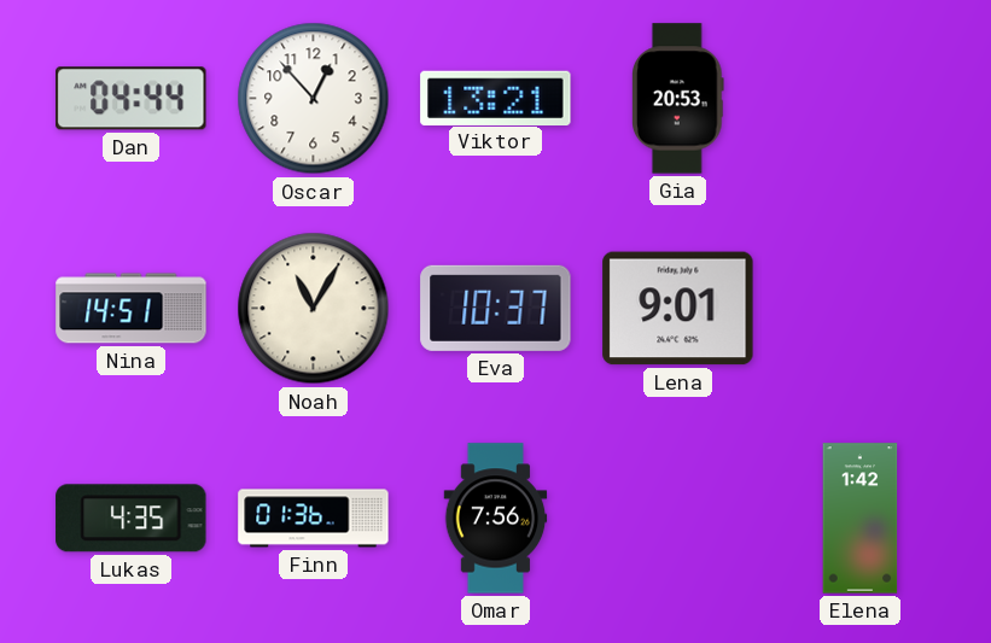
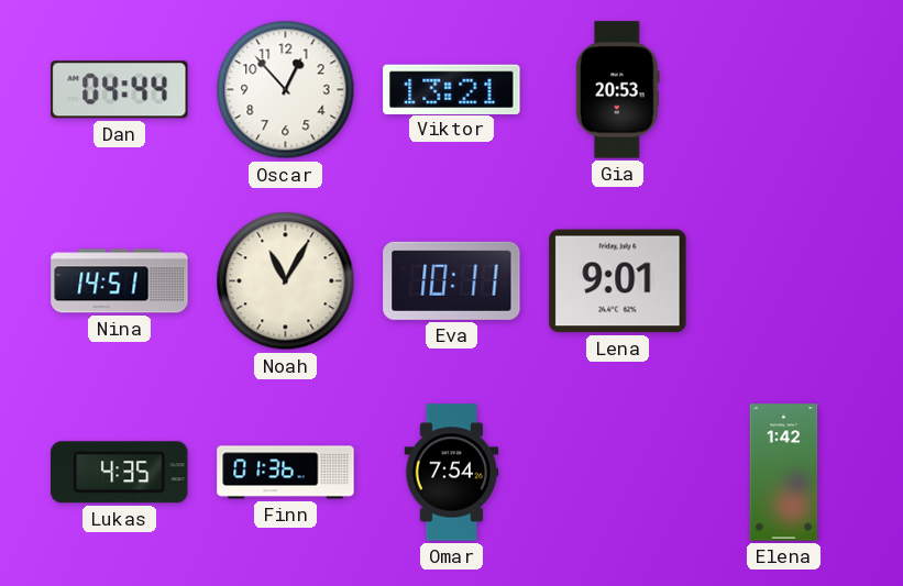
Eva: 10:37 -> 10:11 (452, 280)
Omar: 7:56 -> 7:54 (452, 473)
